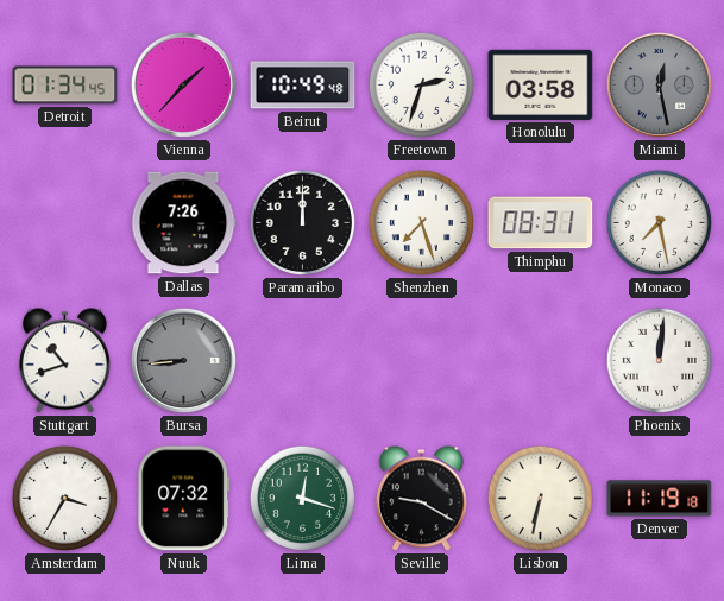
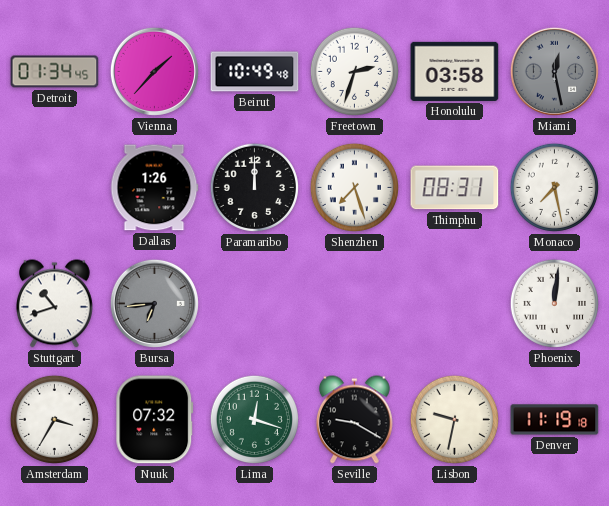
Dallas: 7:26 -> 1:26 (154, 188)
Bursa: 8:44 -> 6:44 (154, 303)
Lisbon: 6:32 -> 9:32 (454, 419)
